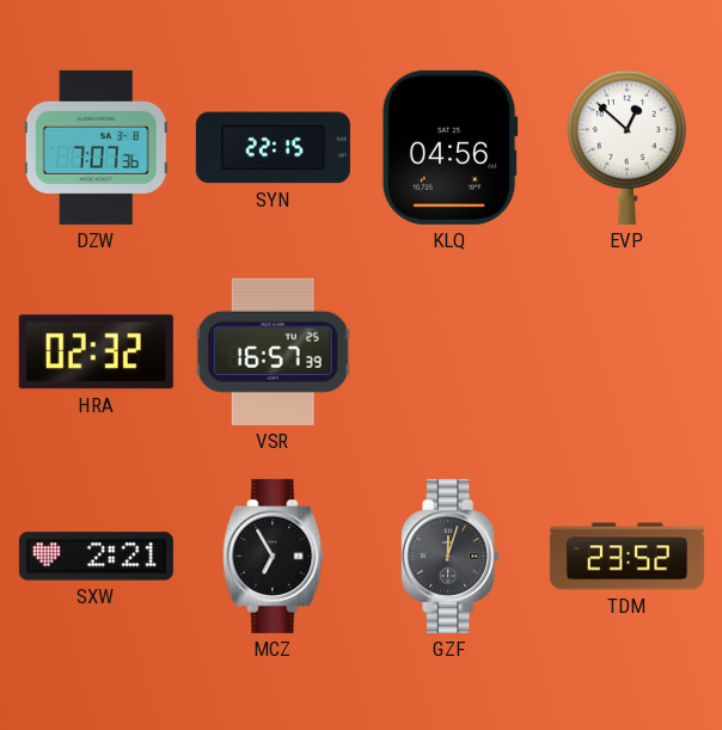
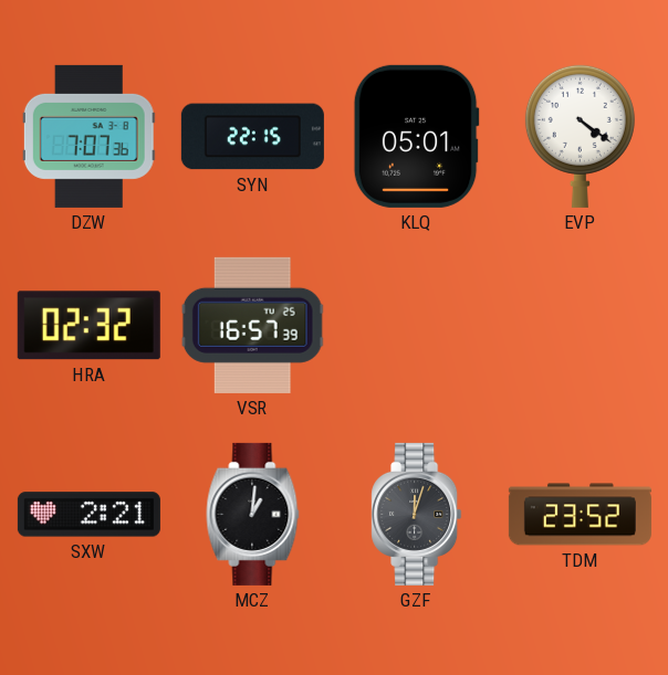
KLQ: 04:56 -> 05:01 (416, 136)
EVP: 12:52 -> 4:21 (580, 136)
MCZ: 6:55 -> 1:01 (253, 514)
